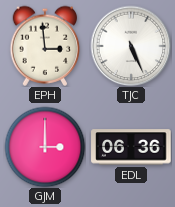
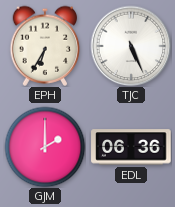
EPH: 2:59 -> 6:35 (45, 46)
GJM: 3:00 -> 2:00 (45, 147)
